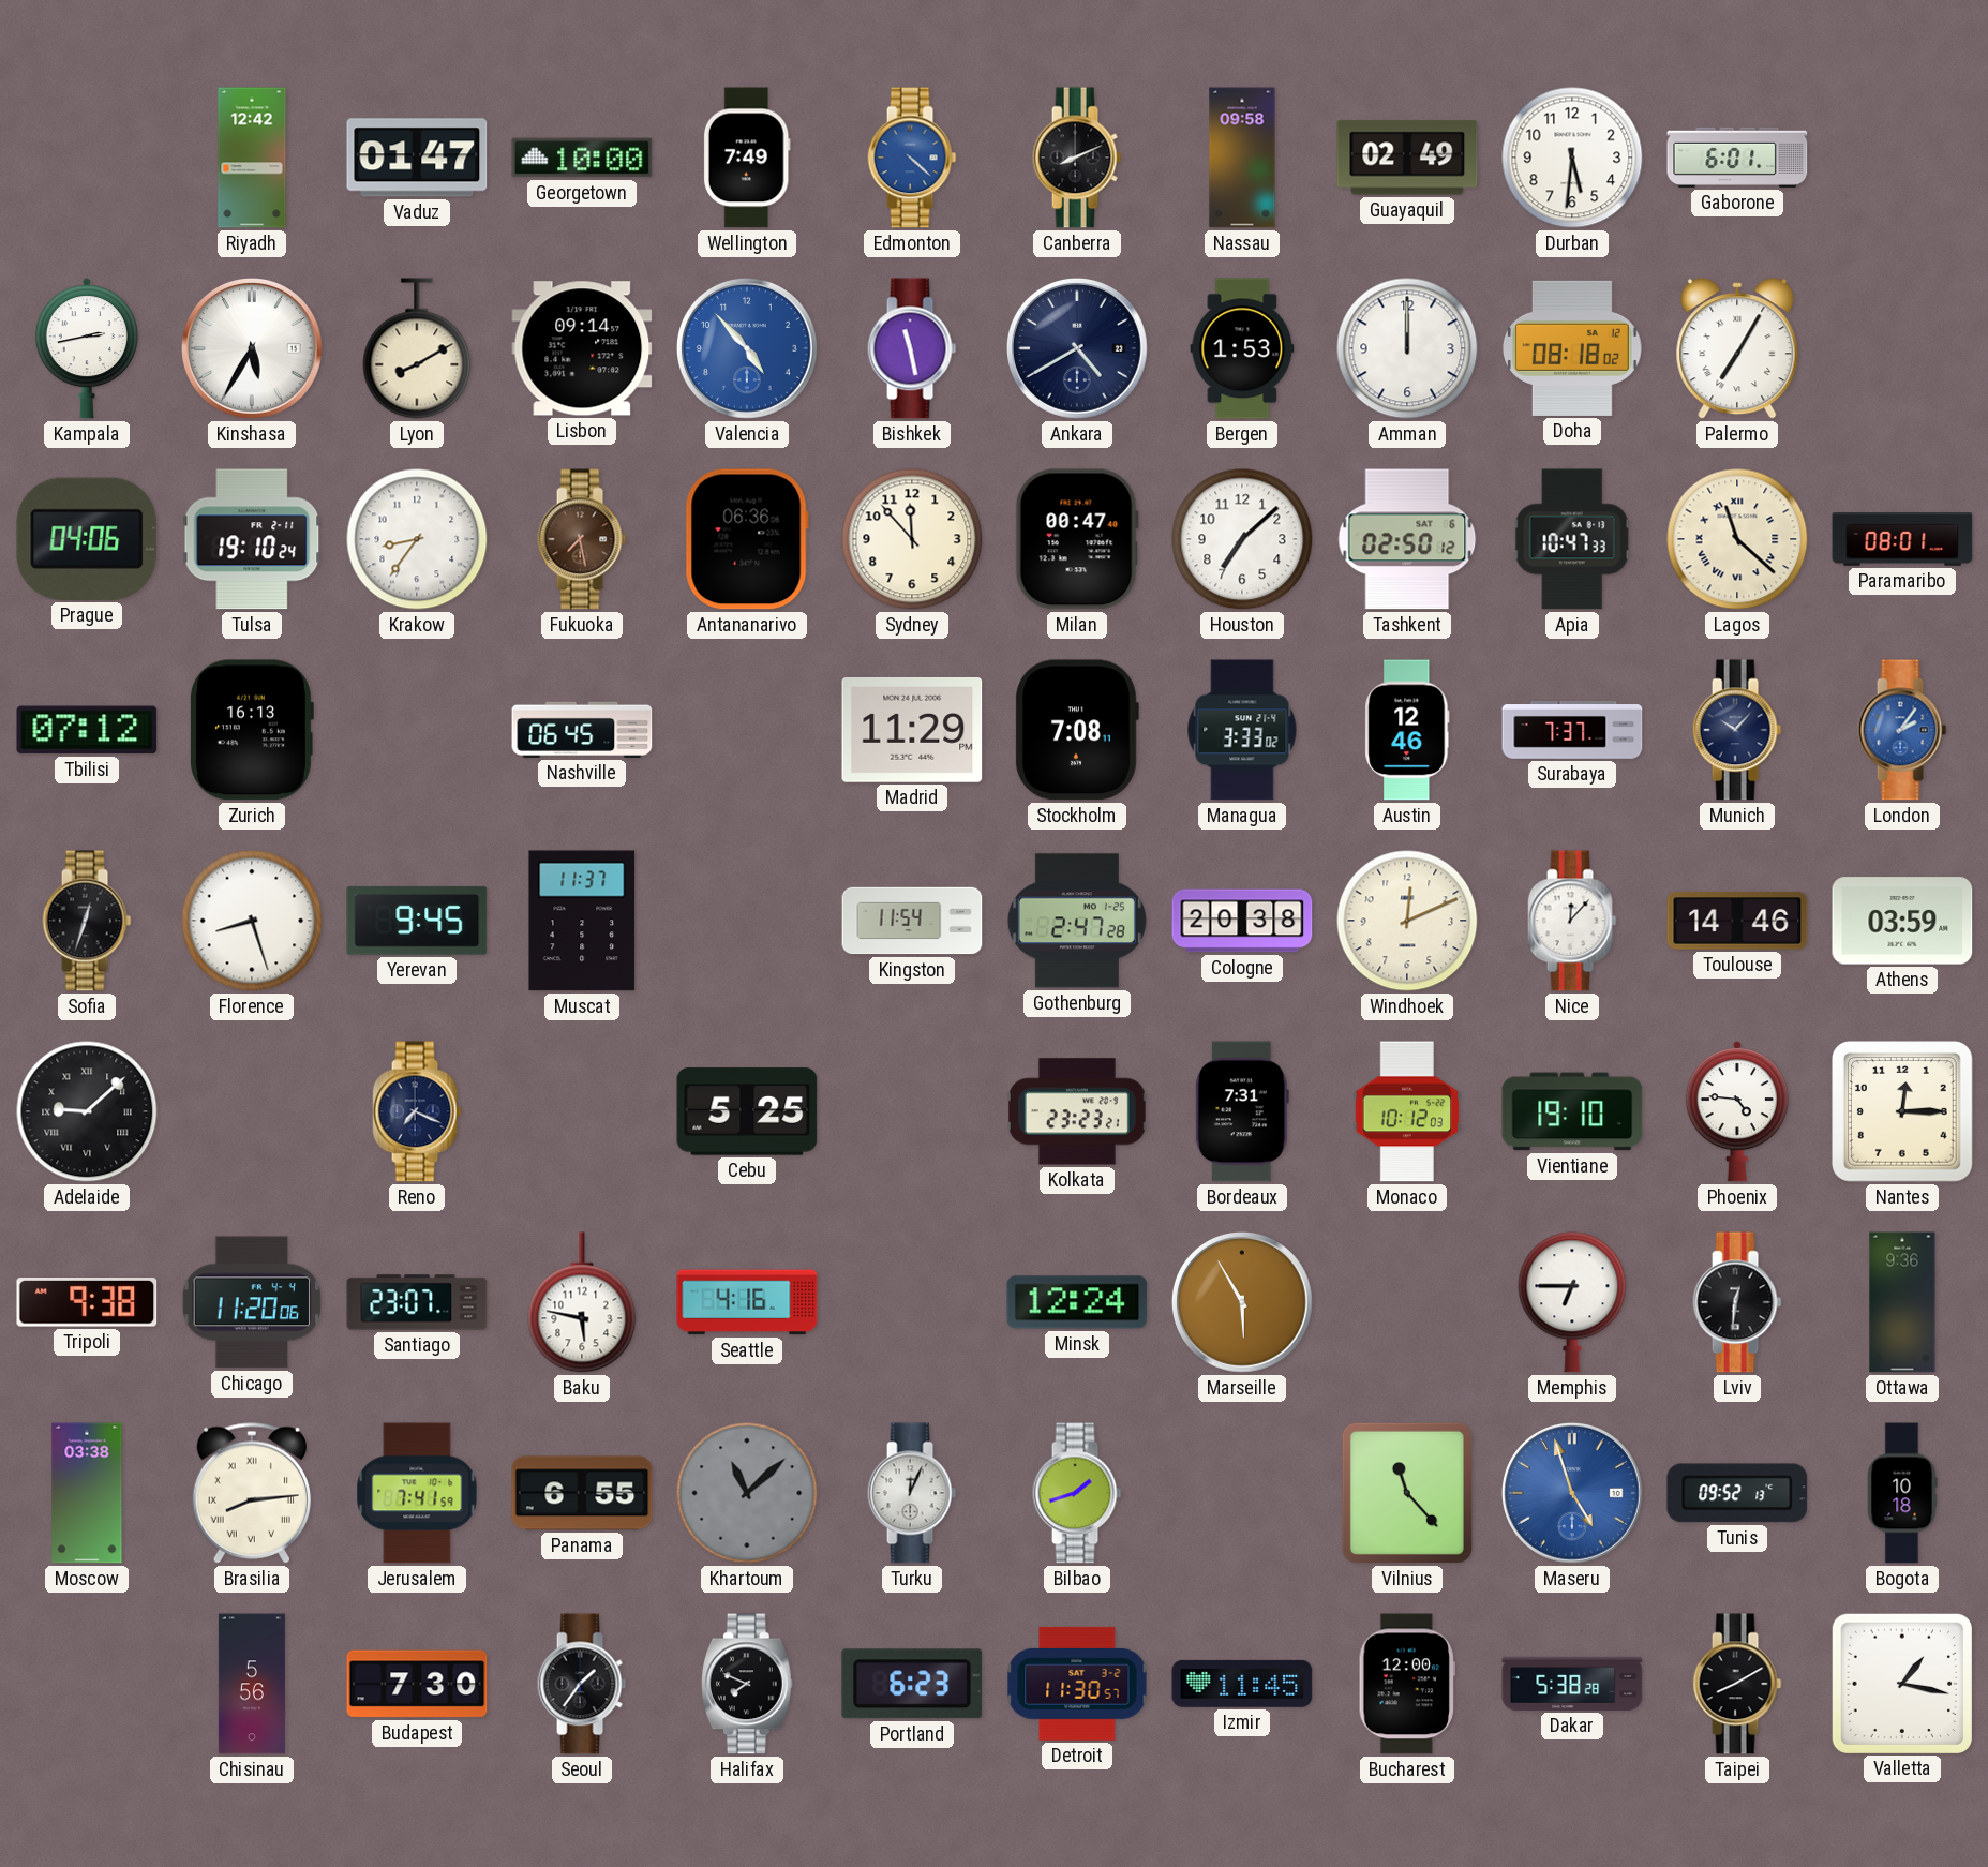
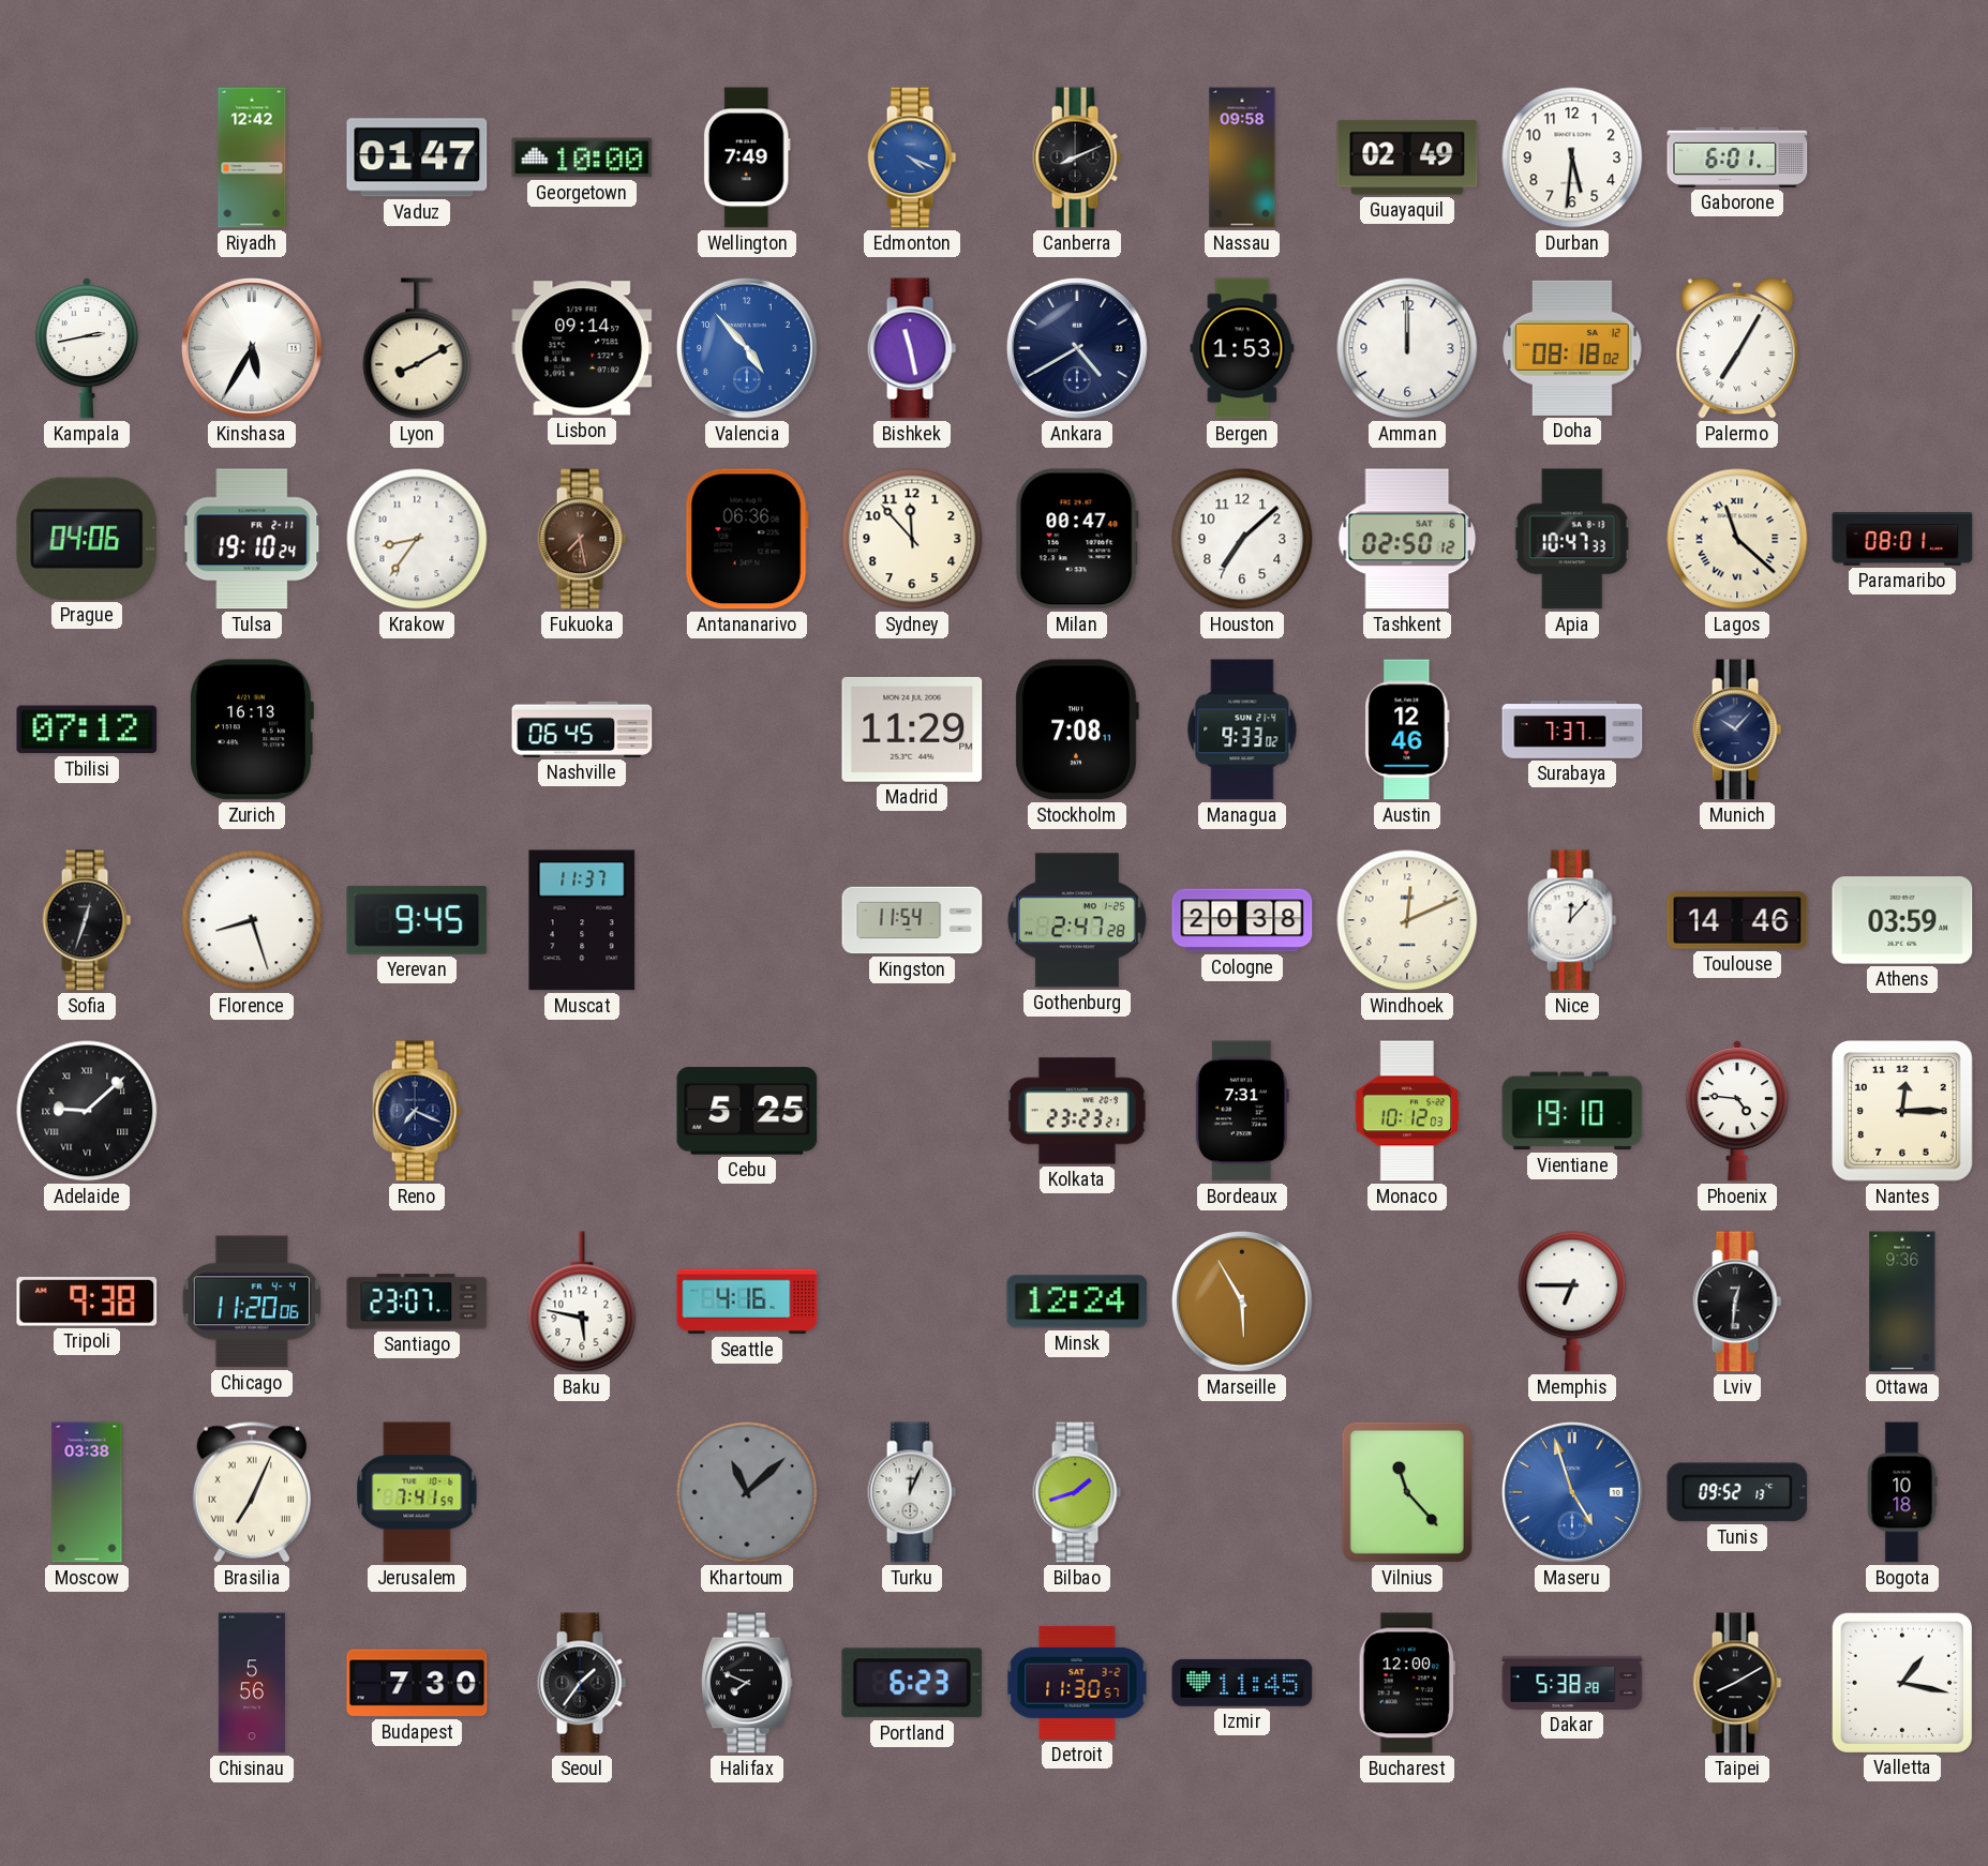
Edmonton: 4:22 -> 4:19 (912, 157)
Managua: 3:33 -> 9:33 (1242, 729)
London: 2:06 -> none (1902, 730)
Brasilia: 8:14 -> 7:04 (252, 1492)
Panama: 6:55 -> none (582, 1493)
